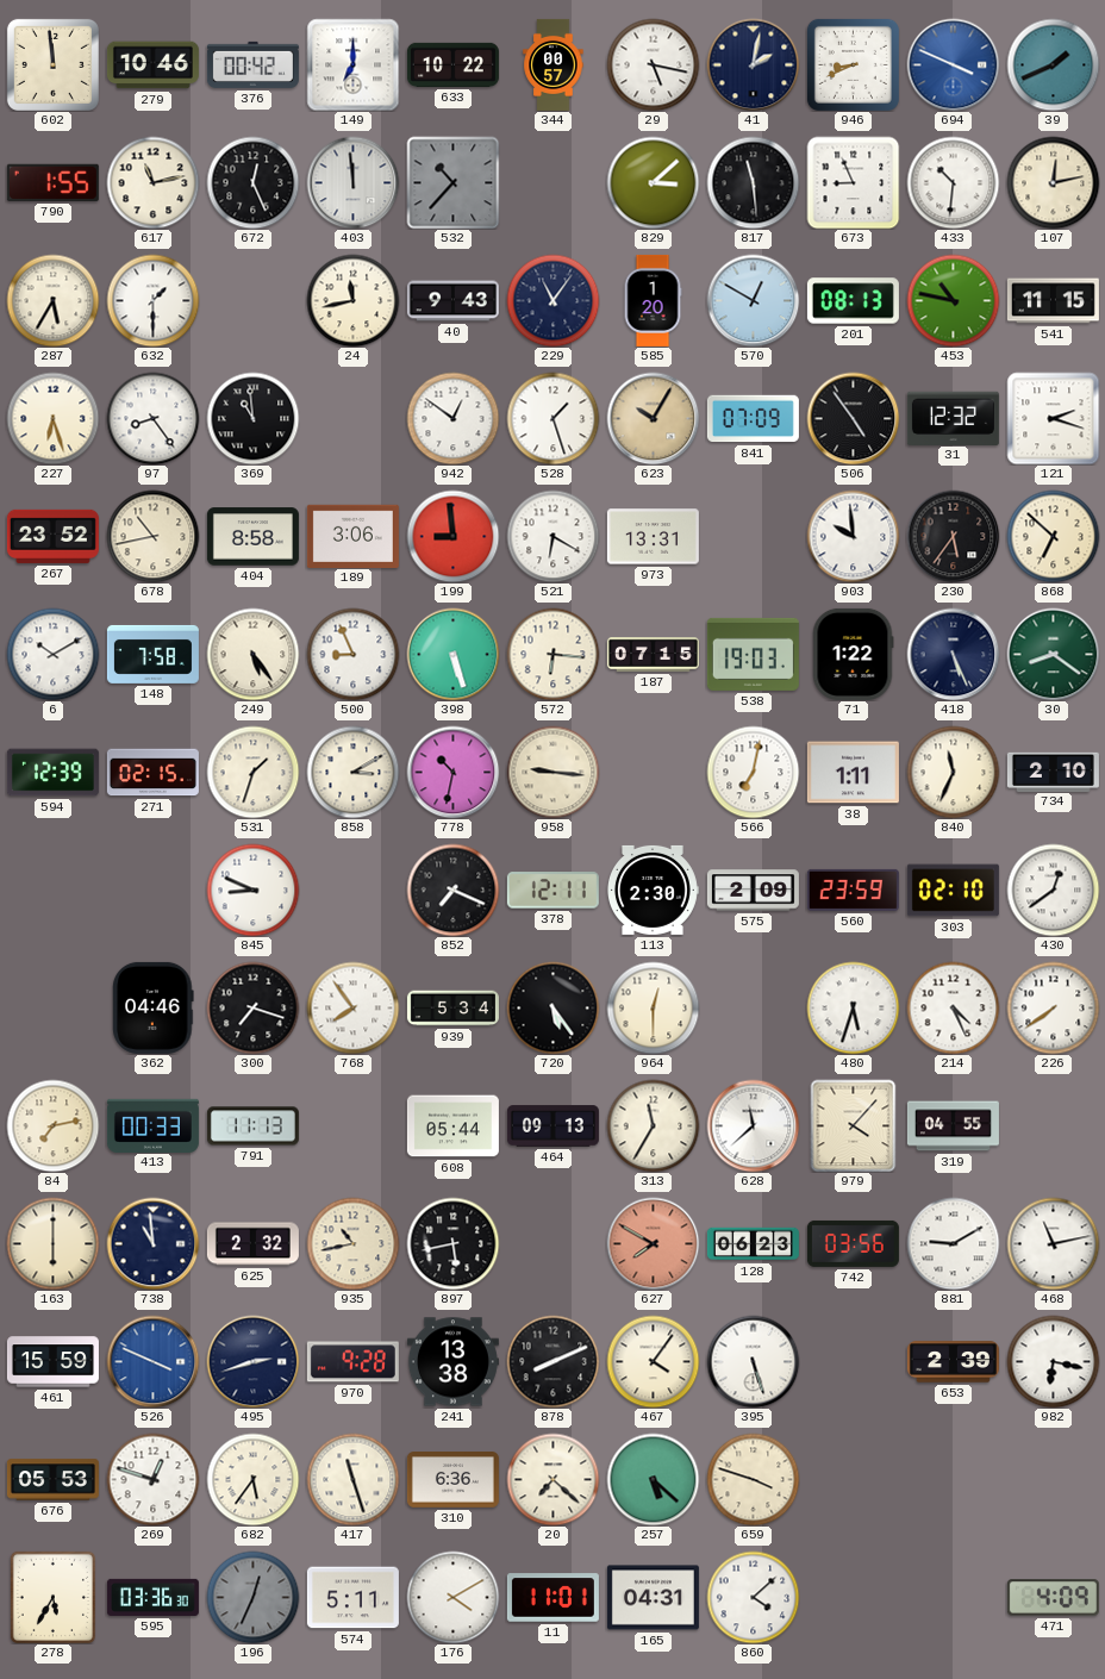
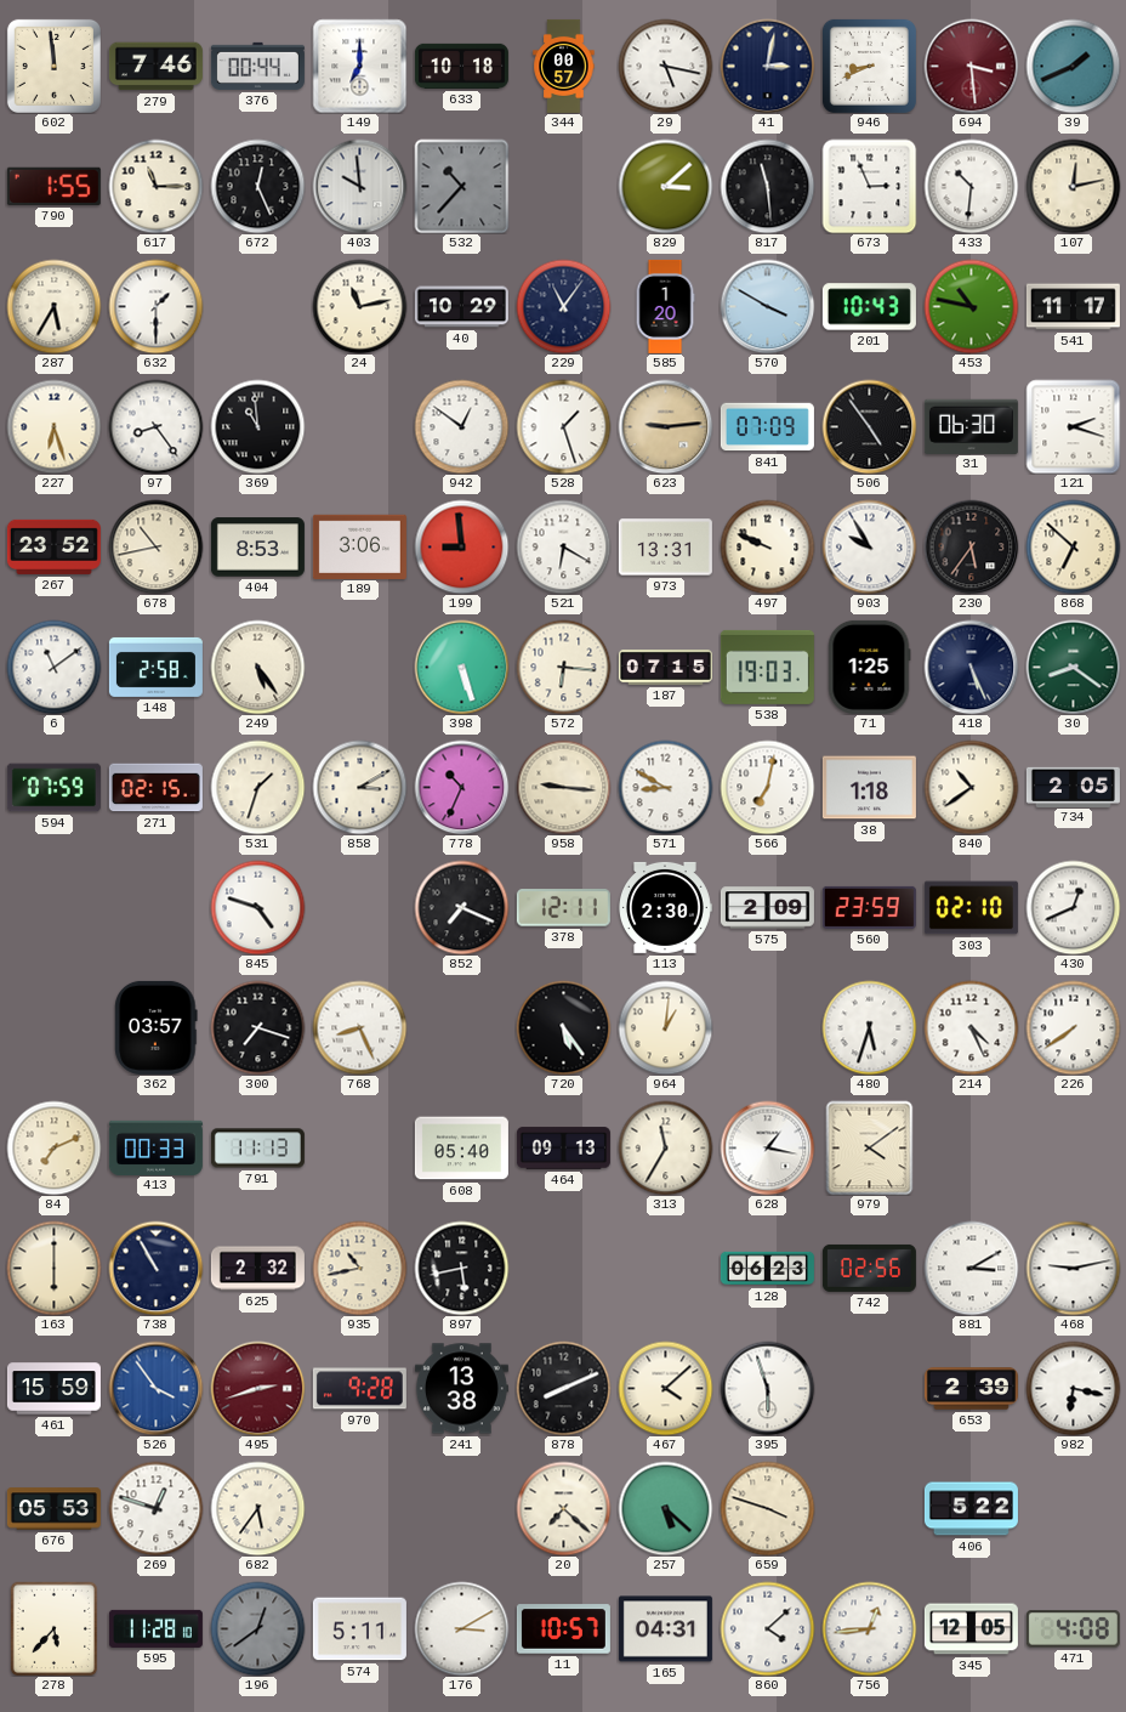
279: 10:46 -> 7:46 (155, 67)
376: 00:42 -> 00:44 (257, 66)
633: 10:22 -> 10:18 (461, 66)
41: 2:02 -> 3:02 (767, 66)
694: 3:49 -> 3:29 (971, 66)
694 dial: blue -> burgundy (971, 66)
617: 11:13 -> 11:15 (155, 186)
403: 11:59 -> 9:59 (359, 186)
673: 8:56 -> 2:56 (869, 186)
24: 11:43 -> 11:13 (359, 306)
40: 9:43 -> 10:29 (461, 307)
570: 12:50 -> 3:50 (767, 306)
201: 08:13 -> 10:43 (869, 307)
541: 11:15 -> 11:17 (1073, 307)
623: 10:05 -> 9:14 (665, 426)
31: 12:32 -> 06:30 (971, 426)
404: 8:58 -> 8:53 (257, 548)
497: none -> 9:49 (767, 546)
903: 9:59 -> 9:55 (869, 546)
6: 10:10 -> 11:09 (53, 667)
148: 7:58 -> 2:58 (155, 667)
500: 8:56 -> none (352, 654)
71: 1:22 -> 1:25 (869, 667)
594: 12:39 -> 07:59 (53, 788)
778: 10:32 -> 10:34 (461, 787)
571: none -> 8:50 (665, 787)
38: 1:11 -> 1:18 (869, 788)
840: 11:34 -> 10:39 (971, 787)
734: 2:10 -> 2:05 (1073, 787)
845: 8:49 -> 4:48 (257, 907)
430: 12:39 -> 12:41 (1073, 907)
362: 04:46 -> 03:57 (157, 1027)
768: 7:54 -> 8:26 (359, 1027)
939: 5:34 -> none (452, 1009)
964: 12:30 -> 1:01 (665, 1027)
84: 7:13 -> 7:11 (53, 1147)
608: 05:44 -> 05:40 (461, 1149)
628: 11:38 -> 1:17 (767, 1147)
979: 4:07 -> 4:09 (870, 1147)
319: 04:55 -> none (953, 1126)
738: 10:59 -> 10:55 (155, 1268)
627: 7:50 -> none (653, 1243)
742: 03:56 -> 02:56 (869, 1268)
881: 9:10 -> 3:10 (971, 1268)
468: 11:13 -> 9:13 (1073, 1268)
526: 3:49 -> 3:54 (155, 1388)
495 dial: navy -> burgundy (257, 1388)
467: 4:06 -> 4:08 (665, 1388)
395: 5:27 -> 5:57 (767, 1388)
417: 11:27 -> none (352, 1479)
310: 6:36 -> none (452, 1480)
406: none -> 5:22 (971, 1509)
278: 5:35 -> 5:37 (53, 1628)
595: 03:36 -> 11:28 (155, 1628)
196: 12:34 -> 12:39 (257, 1628)
176: 4:10 -> 3:10 (461, 1628)
11: 11:01 -> 10:57 (563, 1629)
756: none -> 12:44 (869, 1628)
345: none -> 12:05 (971, 1629)
471: 4:09 -> 4:08 (1073, 1629)
